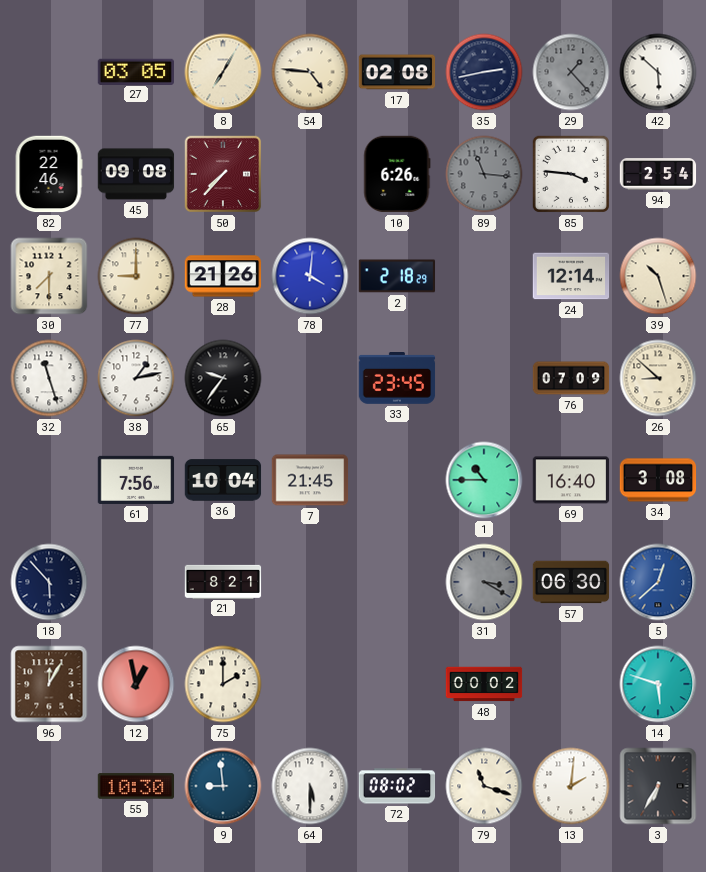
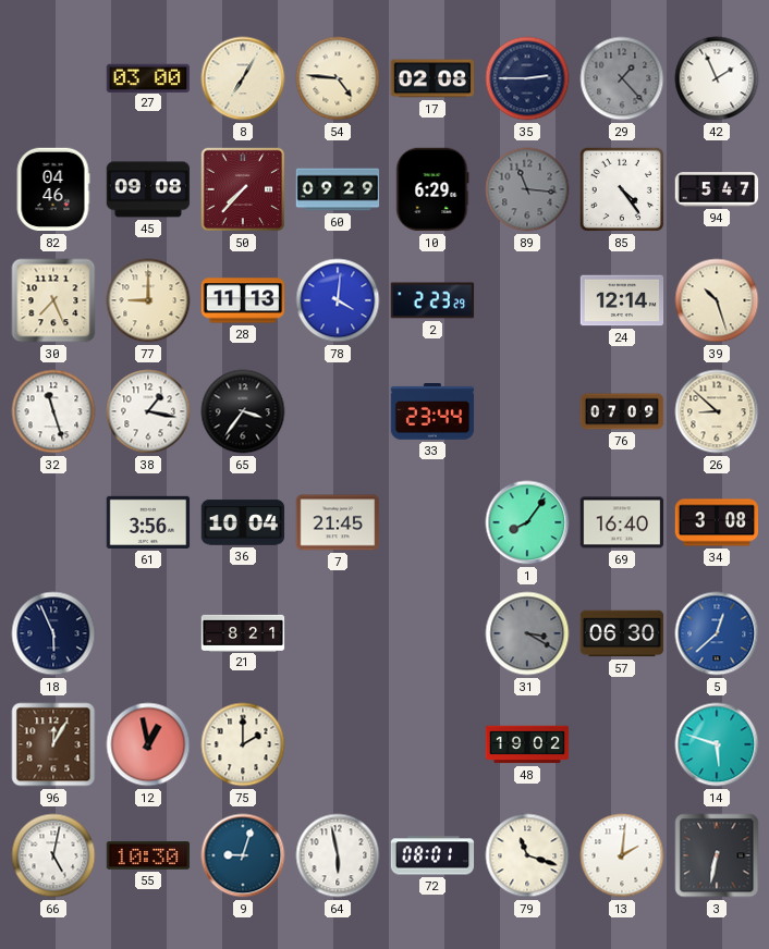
27: 03:05 -> 03:00 (148, 77)
35: 2:43 -> 2:45 (527, 78)
42: 5:52 -> 1:56 (717, 78)
82: 22:46 -> 04:46 (53, 189)
60: none -> 09:29 (338, 189)
10: 6:26 -> 6:29 (432, 189)
85: 3:46 -> 4:24 (622, 189)
94: 2:54 -> 5:47 (717, 189)
30: 7:30 -> 7:26 (53, 300)
28: 21:26 -> 11:13 (243, 300)
2: 2:18 -> 2:23 (432, 300)
38: 1:13 -> 1:17 (148, 411)
65: 9:36 -> 3:36 (243, 411)
33: 23:45 -> 23:44 (432, 412)
61: 7:56 -> 3:56 (148, 522)
1: 10:45 -> 8:06 (527, 522)
18: 5:53 -> 5:56 (53, 633)
48: 00:02 -> 19:02 (527, 744)
66: none -> 5:02 (53, 855)
9: 8:59 -> 9:03 (243, 855)
64: 5:30 -> 5:58 (338, 855)
72: 08:02 -> 08:01 (432, 855)
3: 6:35 -> 6:32 (717, 855)
